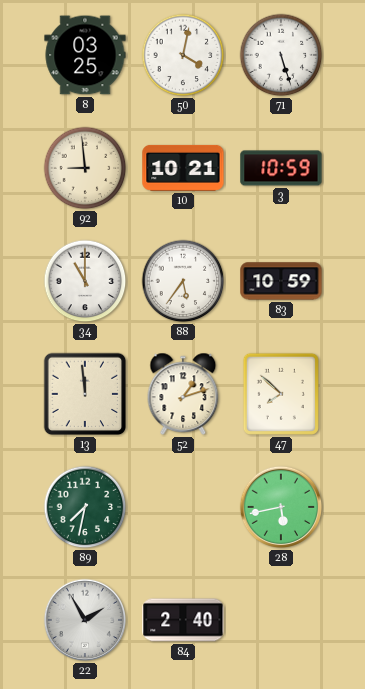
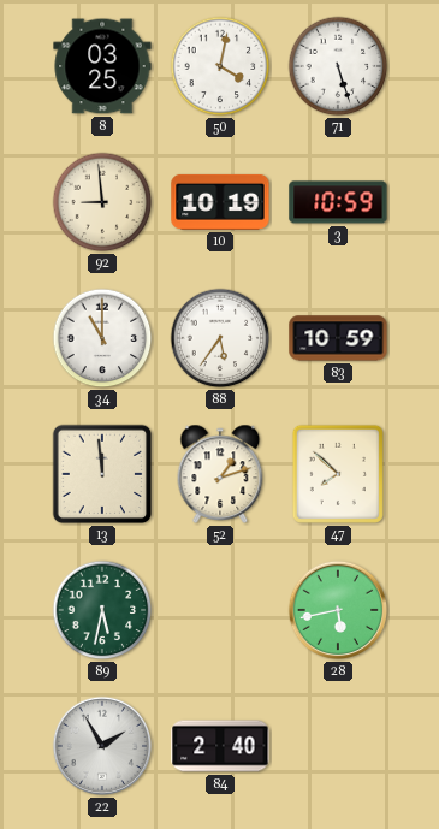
10: 10:21 -> 10:19 (220, 202)
89: 7:32 -> 5:32 (102, 610)
